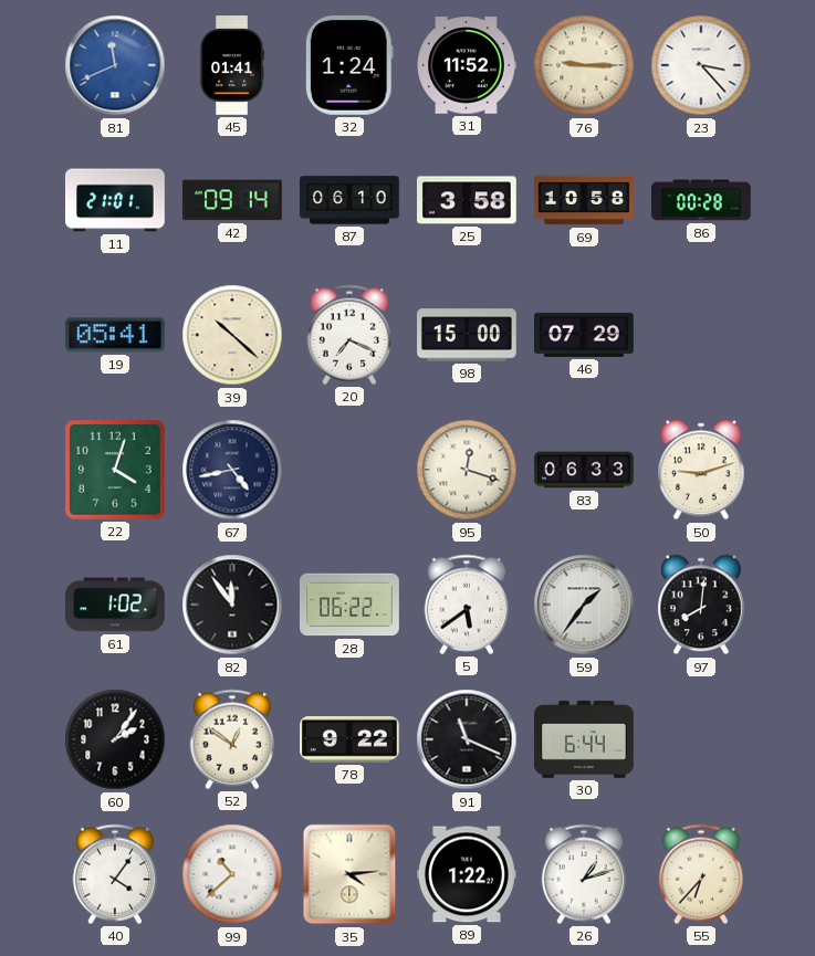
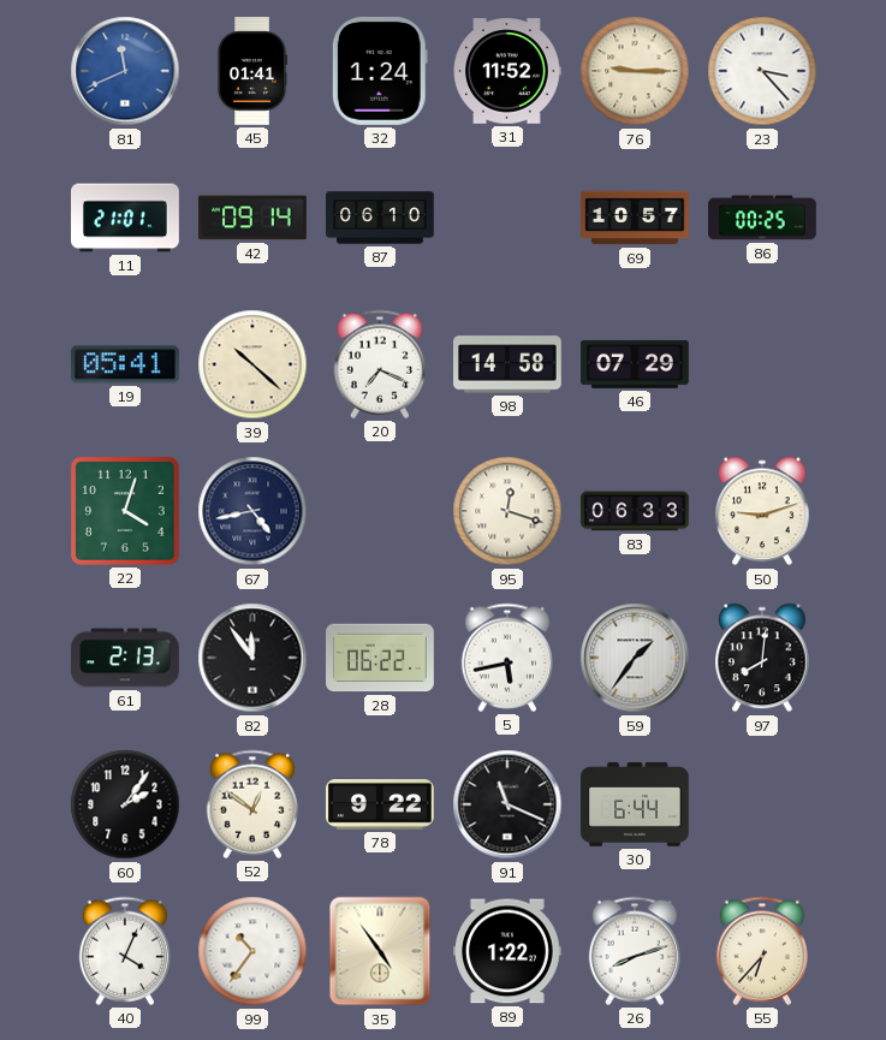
25: 3:58 -> none (468, 200)
69: 10:58 -> 10:57 (635, 218)
86: 00:28 -> 00:25 (763, 218)
98: 15:00 -> 14:58 (509, 364)
61: 1:02 -> 2:13 (126, 658)
5: 5:39 -> 5:43 (506, 658)
40: 4:06 -> 4:04 (124, 951)
99: 10:38 -> 10:36 (252, 951)
35: 4:14 -> 4:54 (380, 951)
26: 1:12 -> 8:12 (634, 951)
